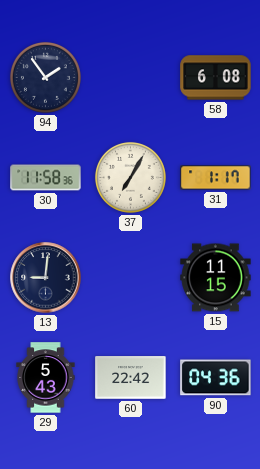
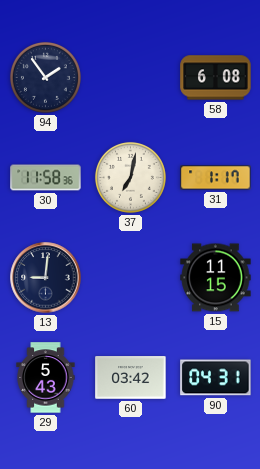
37: 7:05 -> 7:02 (130, 177)
60: 22:42 -> 03:42 (131, 378)
90: 04:36 -> 04:31 (216, 378)
